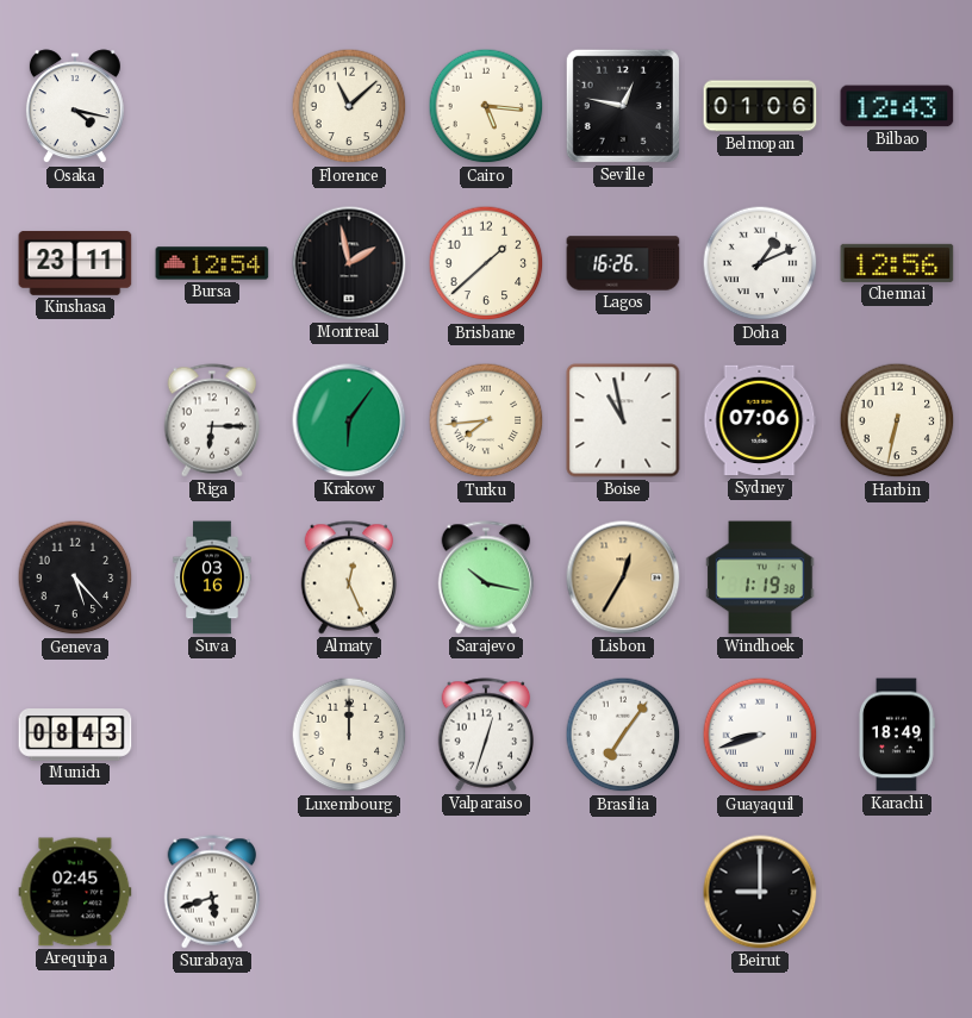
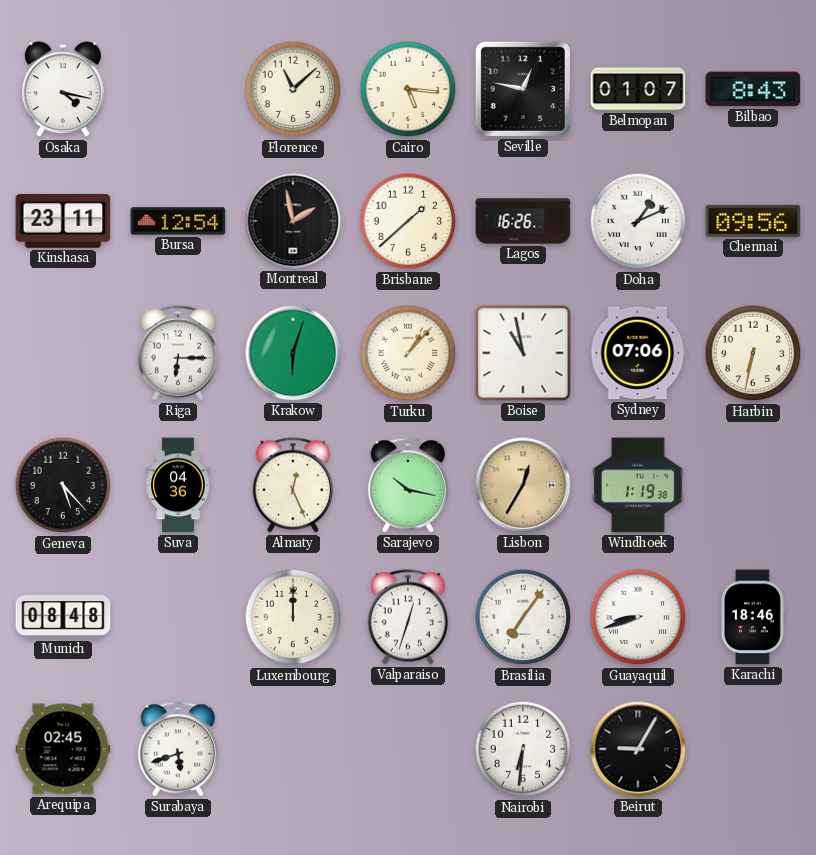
Belmopan: 01:06 -> 01:07 (638, 89)
Bilbao: 12:43 -> 8:43 (753, 89)
Chennai: 12:56 -> 09:56 (753, 221)
Krakow: 6:06 -> 6:03 (293, 353)
Turku: 7:44 -> 1:07 (408, 353)
Suva: 03:16 -> 04:36 (178, 485)
Munich: 08:43 -> 08:48 (63, 617)
Karachi: 18:49 -> 18:46 (753, 617)
Nairobi: none -> 6:31 (523, 749)
Beirut: 9:00 -> 9:05 (638, 749)
